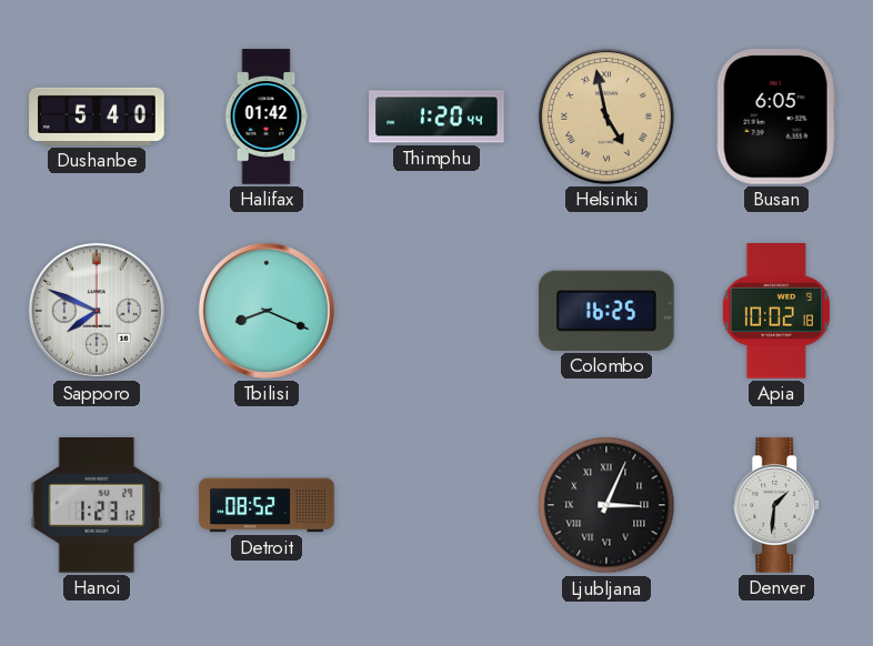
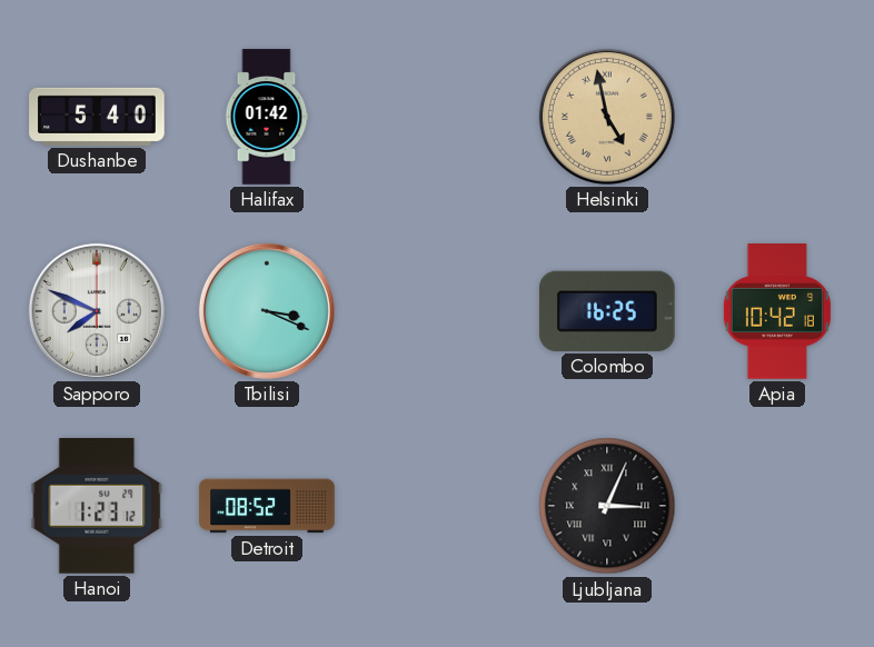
Thimphu: 1:20 -> none (436, 117)
Busan: 6:05 -> none (776, 118)
Tbilisi: 8:19 -> 3:19 (267, 311)
Apia: 10:02 -> 10:42 (777, 311)
Denver: 1:31 -> none (777, 505)
